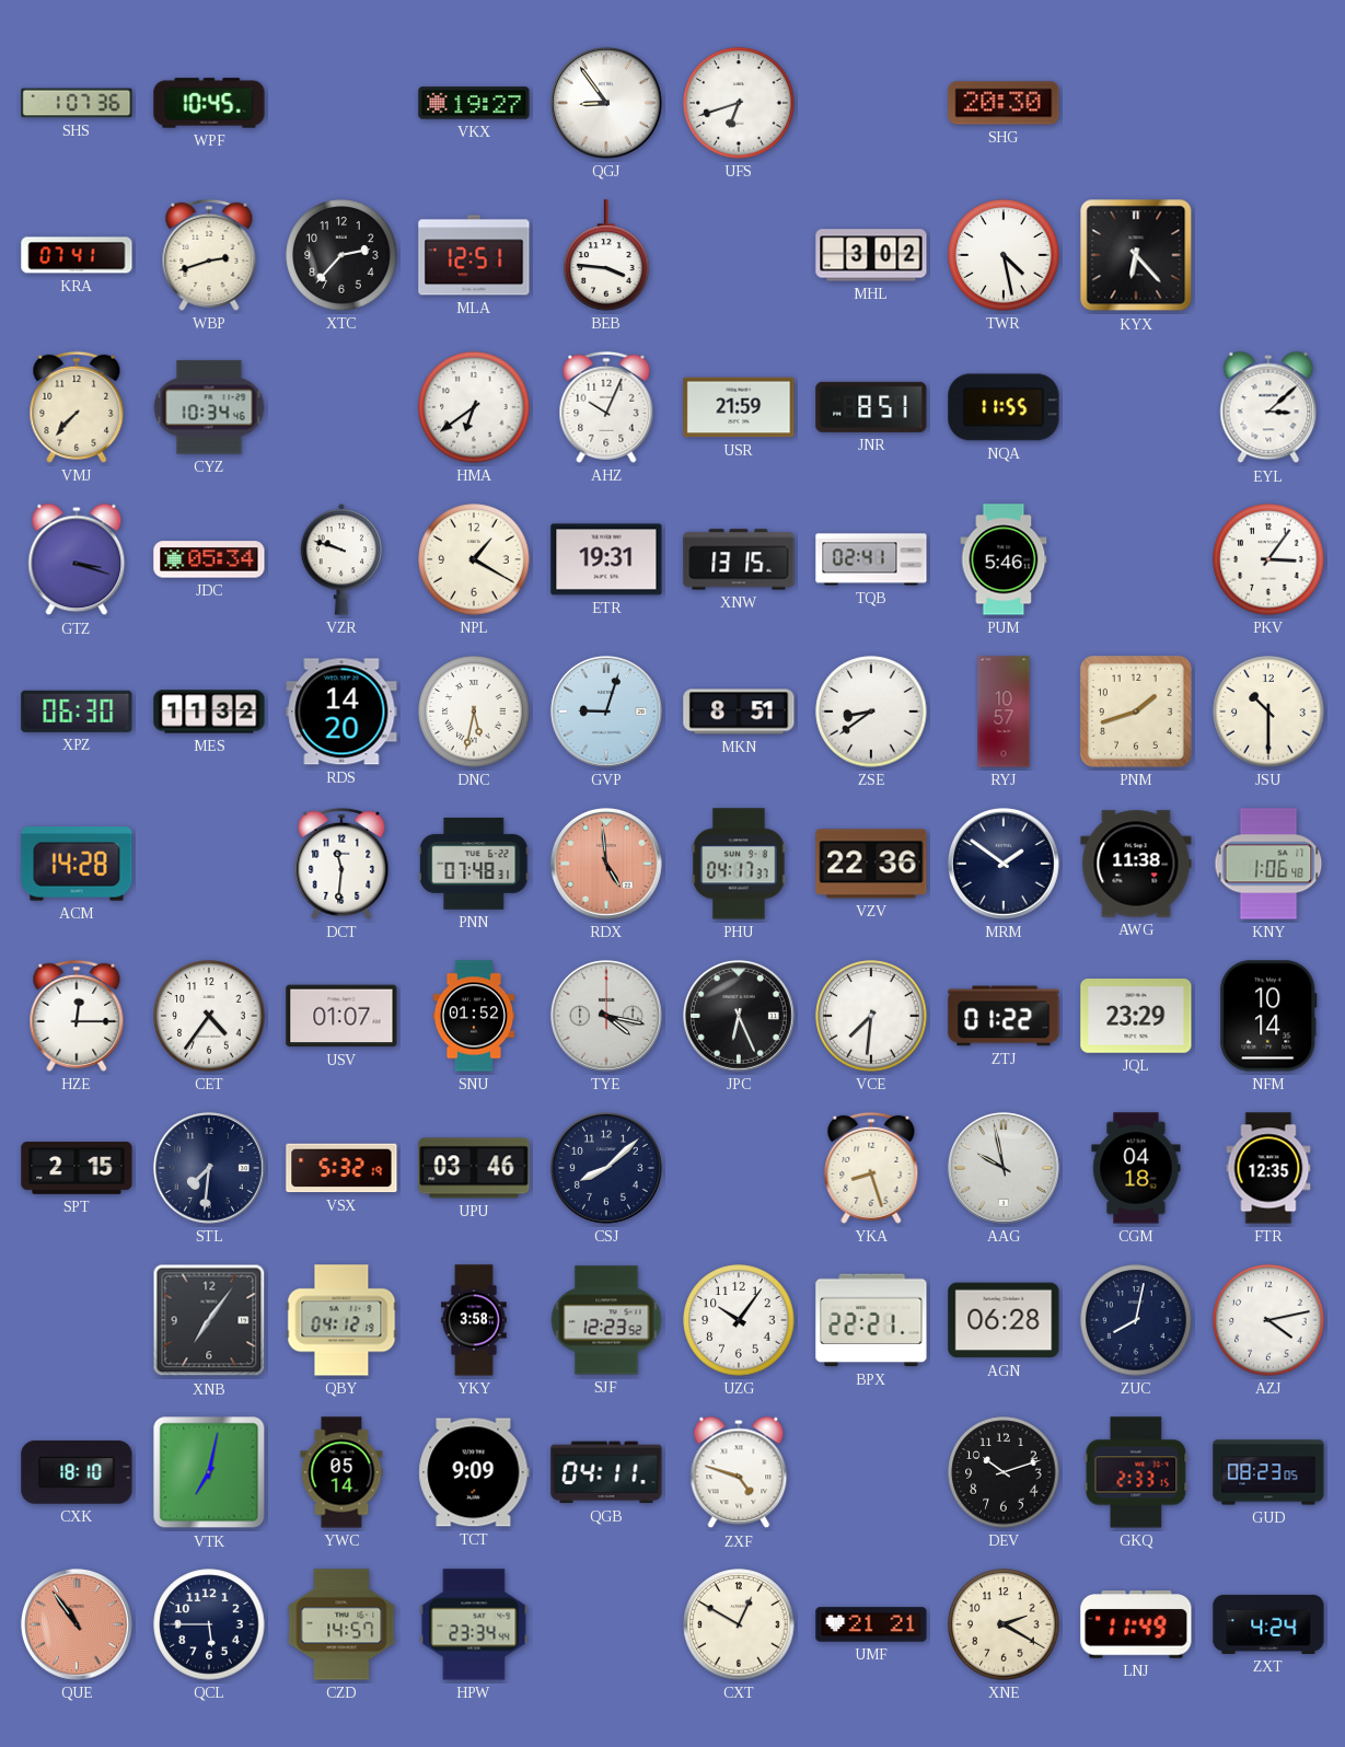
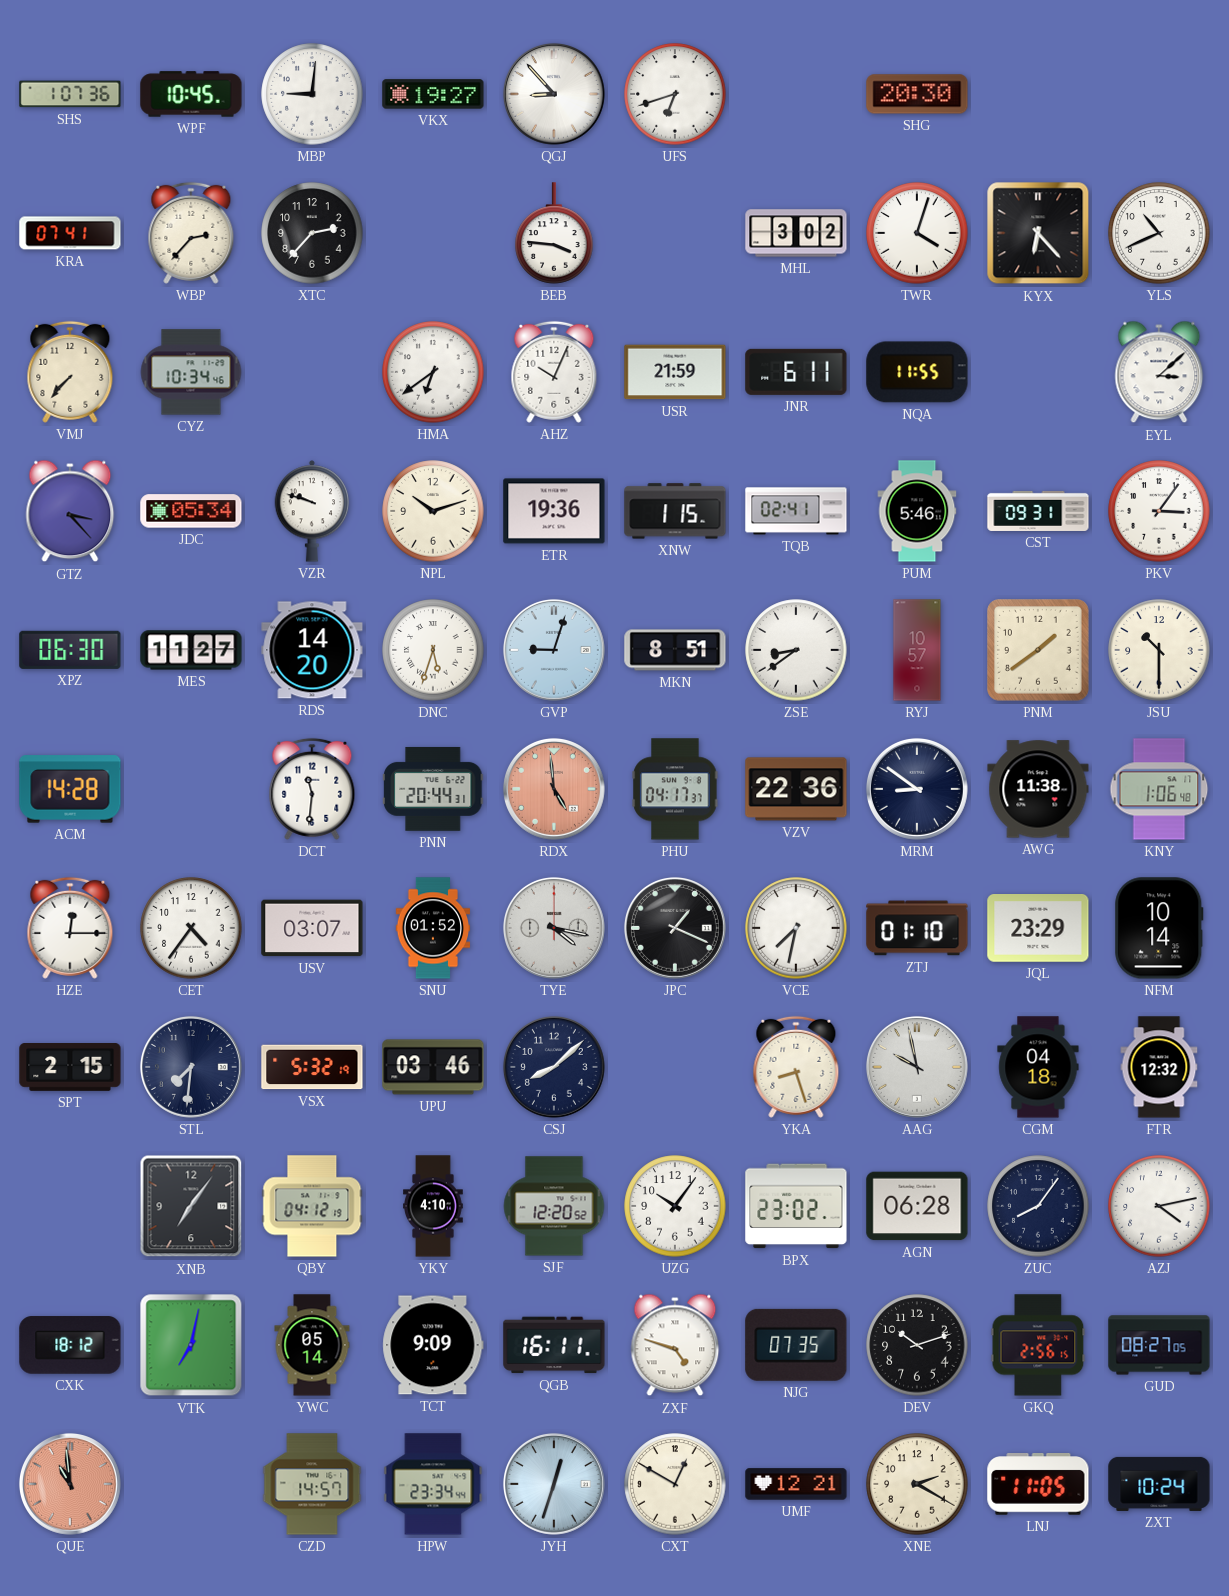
MBP: none -> 9:01 (312, 94)
QGJ: 8:54 -> 8:53 (554, 94)
WBP: 2:42 -> 2:37 (191, 233)
MLA: 12:51 -> none (474, 255)
TWR: 4:28 -> 4:03 (917, 233)
YLS: none -> 10:41 (1159, 233)
JNR: 8:51 -> 6:11 (796, 372)
GTZ: 3:18 -> 3:23 (70, 511)
NPL: 1:20 -> 10:12 (433, 511)
ETR: 19:31 -> 19:36 (554, 511)
XNW: 13:15 -> 1:15 (675, 511)
CST: none -> 09:31 (1038, 511)
MES: 11:32 -> 11:27 (191, 650)
DNC: 5:32 -> 5:33 (433, 650)
PNM: 1:42 -> 1:39 (1038, 650)
PNN: 07:48 -> 20:44 (433, 789)
MRM: 1:51 -> 8:51 (917, 789)
USV: 01:07 -> 03:07 (312, 928)
JPC: 6:26 -> 1:19 (675, 928)
VCE: 7:31 -> 7:32 (796, 928)
ZTJ: 01:22 -> 01:10 (917, 928)
FTR: 12:35 -> 12:32 (1159, 1067)
YKY: 3:58 -> 4:10 (433, 1206)
SJF: 12:23 -> 12:20 (554, 1206)
BPX: 22:21 -> 23:02 (796, 1206)
ZUC: 8:02 -> 8:06 (1038, 1206)
CXK: 18:10 -> 18:12 (70, 1345)
QGB: 04:11 -> 16:11 (554, 1345)
NJG: none -> 07:35 (796, 1345)
GKQ: 2:33 -> 2:56 (1038, 1345)
GUD: 08:23 -> 08:27 (1159, 1345)
QUE: 10:54 -> 10:59 (70, 1484)
QCL: 5:45 -> none (209, 1624)
JYH: none -> 12:33 (554, 1484)
UMF: 21:21 -> 12:21 (796, 1484)
LNJ: 11:49 -> 11:05 (1038, 1484)
ZXT: 4:24 -> 10:24 (1159, 1484)
